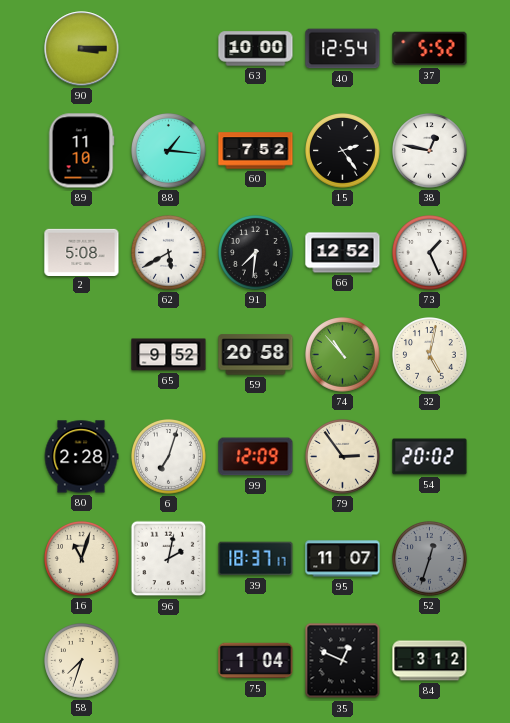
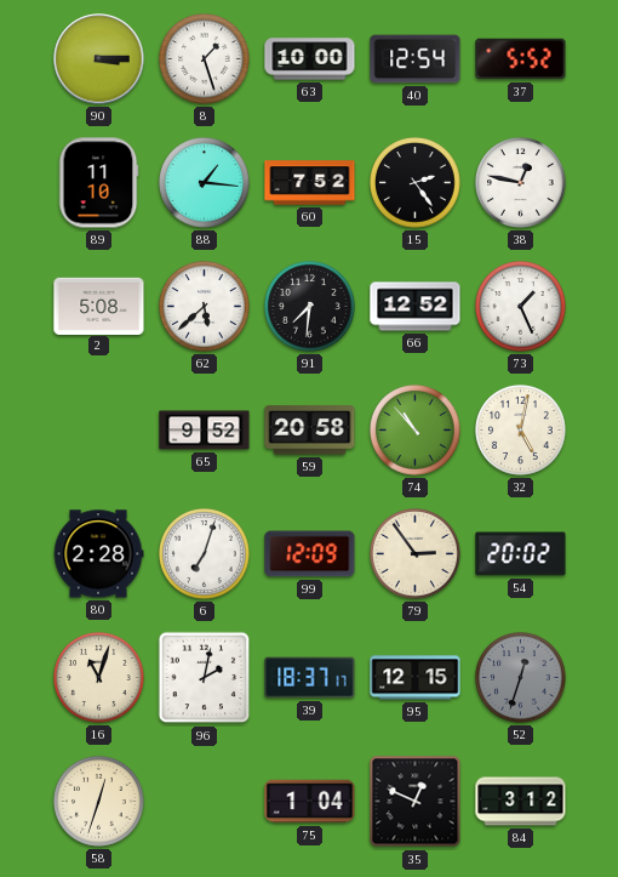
8: none -> 1:27 (205, 59)
62: 5:40 -> 5:38 (205, 307)
95: 11:07 -> 12:15 (416, 678)
58: 7:33 -> 12:33 (99, 802)
